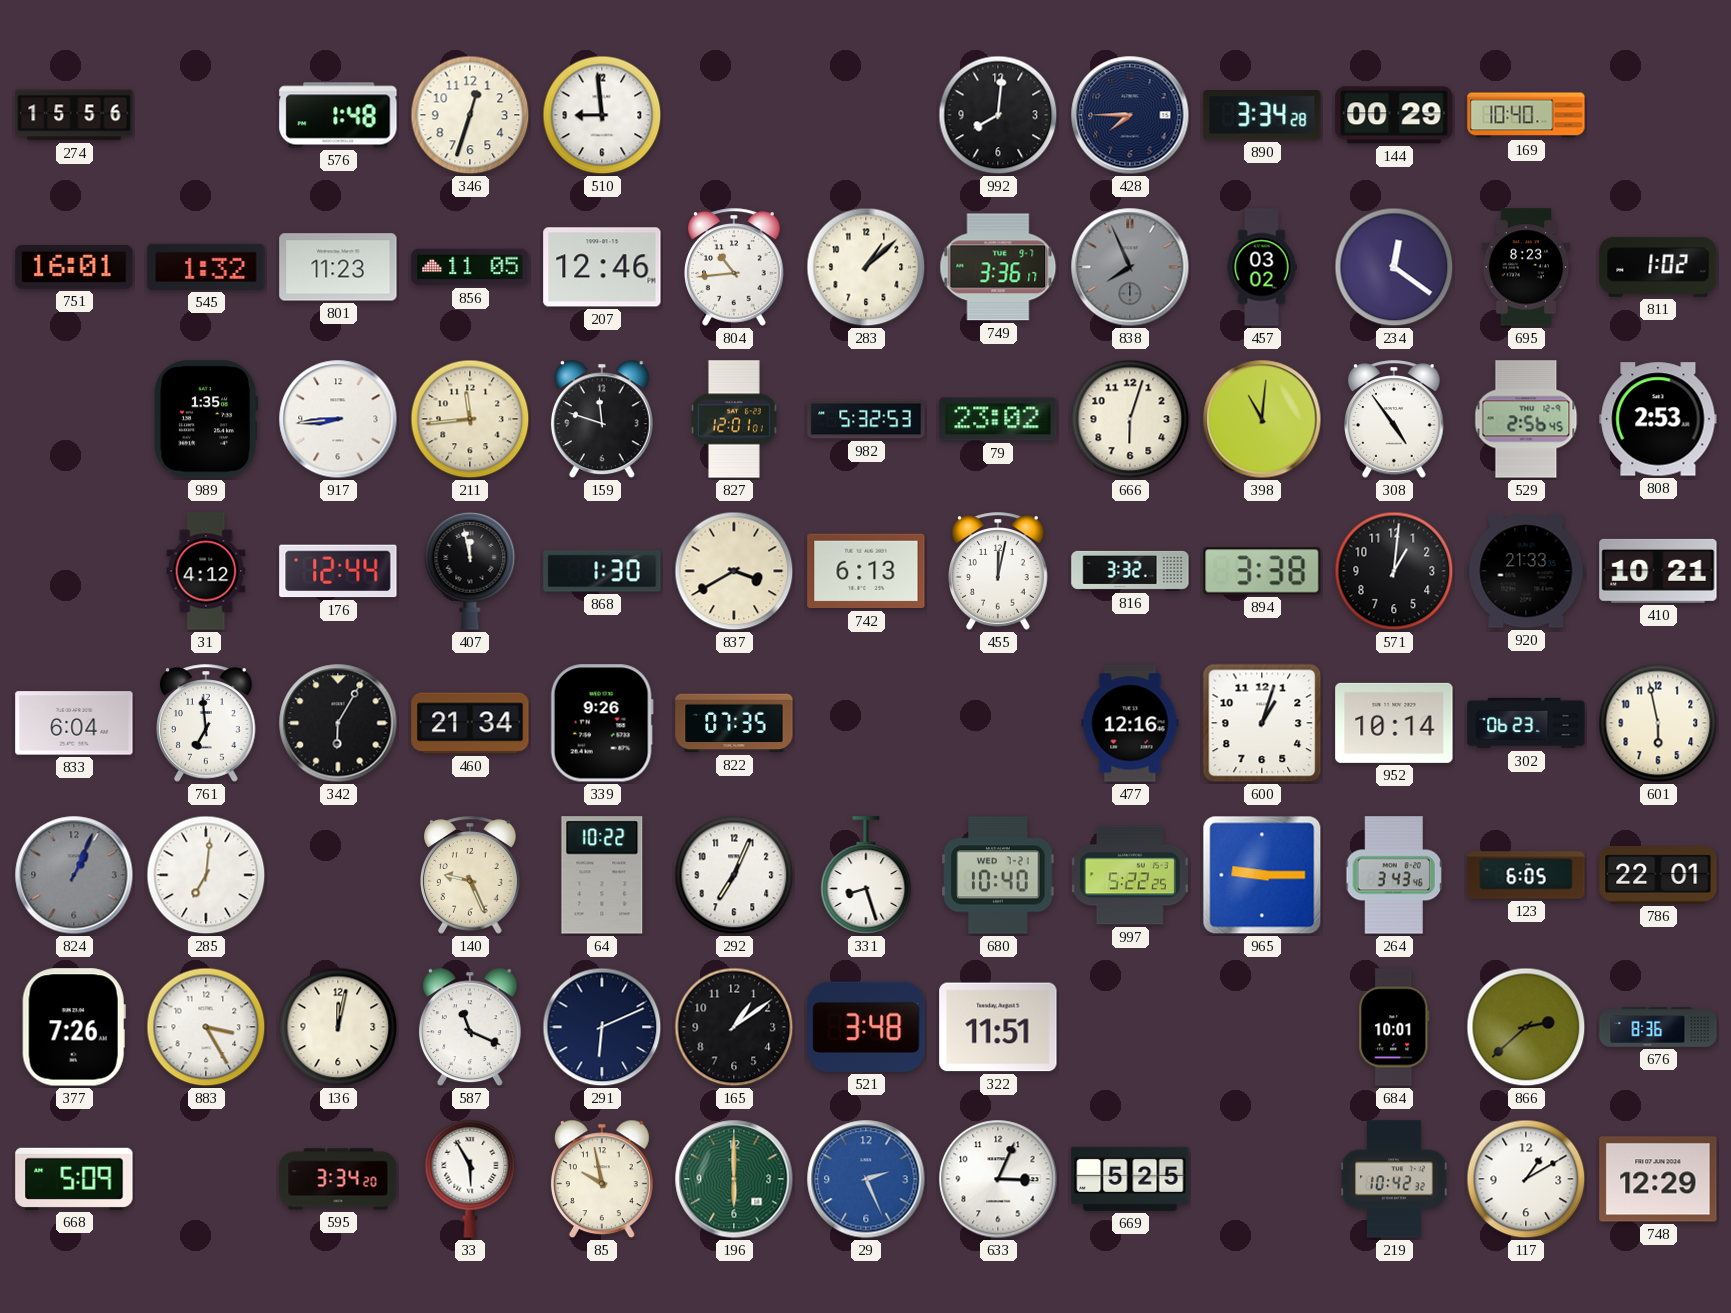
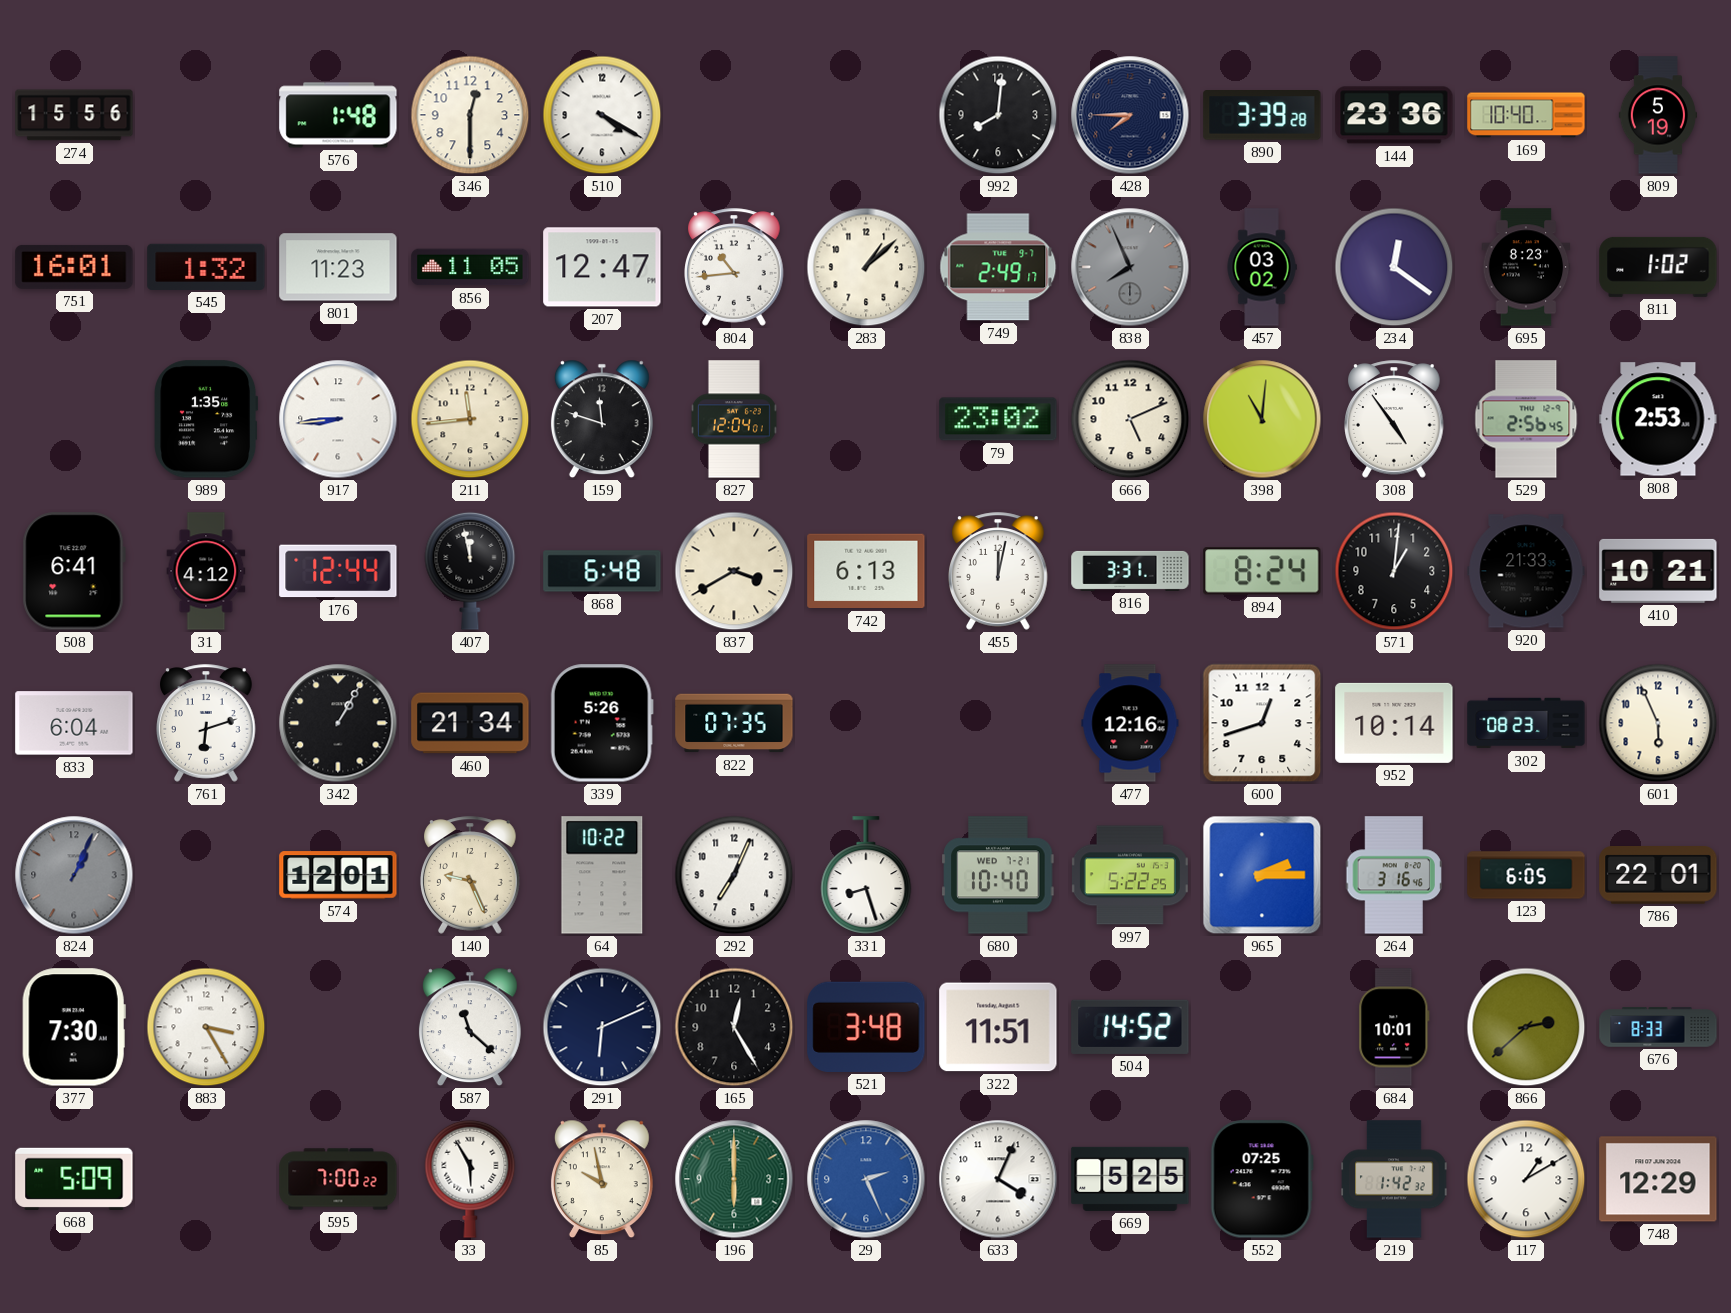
346: 12:33 -> 12:30 (470, 115)
510: 8:59 -> 4:20 (602, 115)
890: 3:34 -> 3:39 (1262, 115)
144: 00:29 -> 23:36 (1394, 115)
809: none -> 5:19 (1657, 115)
207: 12:46 -> 12:47 (602, 267)
749: 3:36 -> 2:49 (998, 267)
827: 12:01 -> 12:04 (734, 419)
982: 5:32 -> none (866, 419)
666: 6:03 -> 5:11 (1130, 419)
508: none -> 6:41 (74, 571)
868: 1:30 -> 6:48 (602, 571)
816: 3:32 -> 3:31 (1130, 571)
894: 3:38 -> 8:24 (1262, 571)
761: 6:59 -> 6:12 (206, 723)
342: 6:05 -> 1:05 (338, 723)
339: 9:26 -> 5:26 (602, 723)
600: 1:03 -> 12:42 (1262, 723)
302: 06:23 -> 08:23 (1526, 723)
601: 5:58 -> 5:56 (1658, 723)
285: 7:01 -> none (206, 875)
574: none -> 12:01 (338, 875)
965: 9:15 -> 2:15 (1262, 875)
264: 3:43 -> 3:16 (1394, 875)
377: 7:26 -> 7:30 (74, 1027)
136: 12:02 -> none (338, 1027)
587: 11:19 -> 11:22 (470, 1027)
165: 1:09 -> 12:25 (734, 1027)
504: none -> 14:52 (1130, 1027)
676: 8:36 -> 8:33 (1658, 1027)
595: 3:34 -> 7:00 (338, 1179)
633: 3:04 -> 4:04 (998, 1179)
552: none -> 07:25 (1262, 1179)
219: 10:42 -> 1:42 (1394, 1179)
